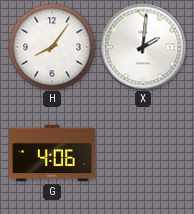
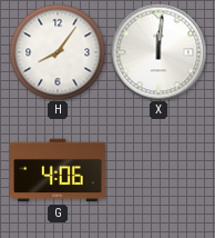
X: 2:01 -> 12:01 (158, 52)
